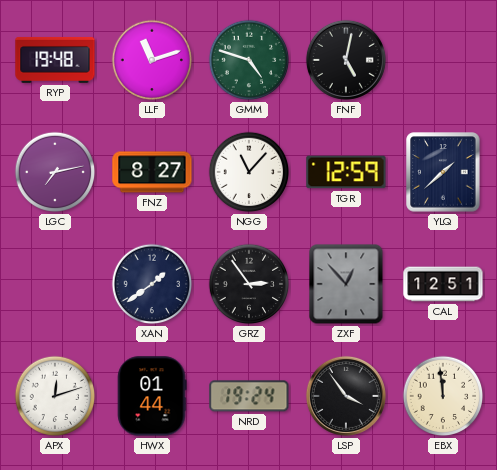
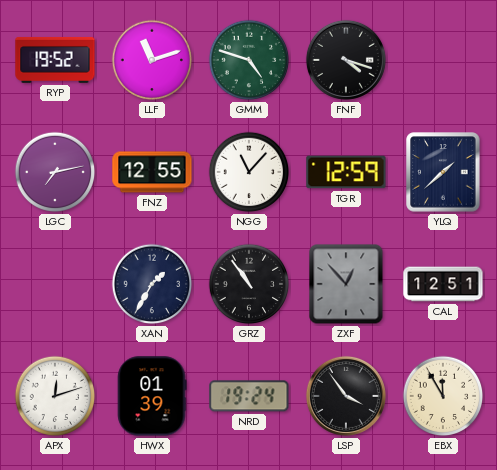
RYP: 19:48 -> 19:52 (55, 60)
FNF: 5:02 -> 4:18 (346, 60)
FNZ: 8:27 -> 12:55 (152, 172)
XAN: 1:39 -> 1:35 (152, 284)
GRZ: 2:54 -> 10:54 (249, 284)
HWX: 01:44 -> 01:39 (152, 396)
EBX: 11:59 -> 11:55 (443, 396)
